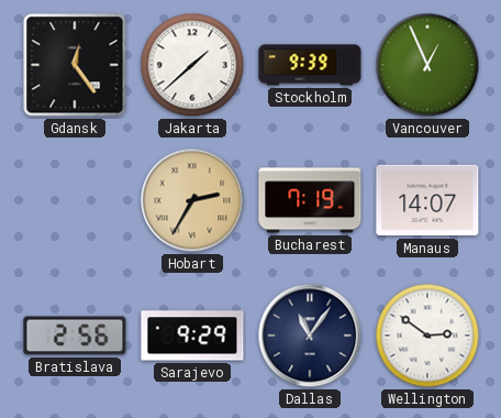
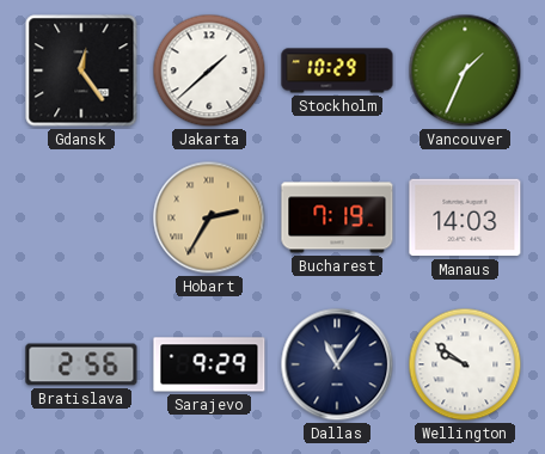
Stockholm: 9:39 -> 10:29 (337, 70)
Vancouver: 12:56 -> 1:34 (465, 70)
Manaus: 14:07 -> 14:03 (465, 217)
Wellington: 2:51 -> 9:51 (465, 364)
